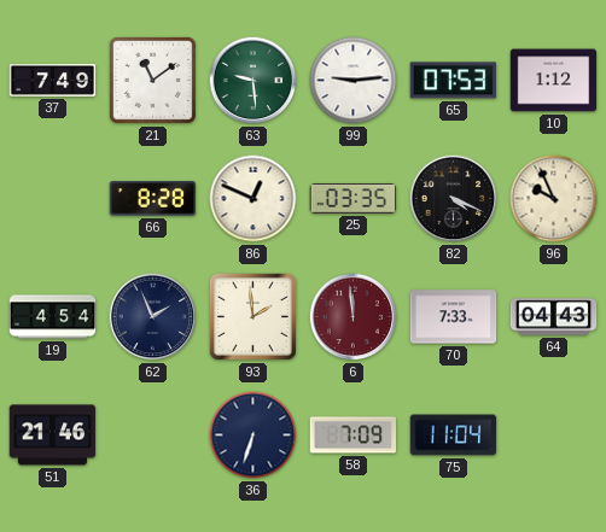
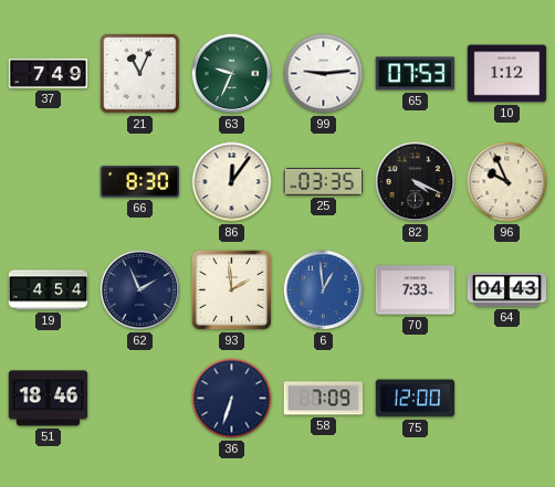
21: 11:09 -> 11:04 (139, 73)
63: 9:29 -> 9:34 (232, 74)
66: 8:28 -> 8:30 (140, 182)
86: 12:49 -> 12:06 (232, 182)
6: 11:59 -> 12:59 (324, 290)
6 dial: burgundy -> blue (324, 290)
51: 21:46 -> 18:46 (49, 399)
75: 11:04 -> 12:00 (416, 399)
